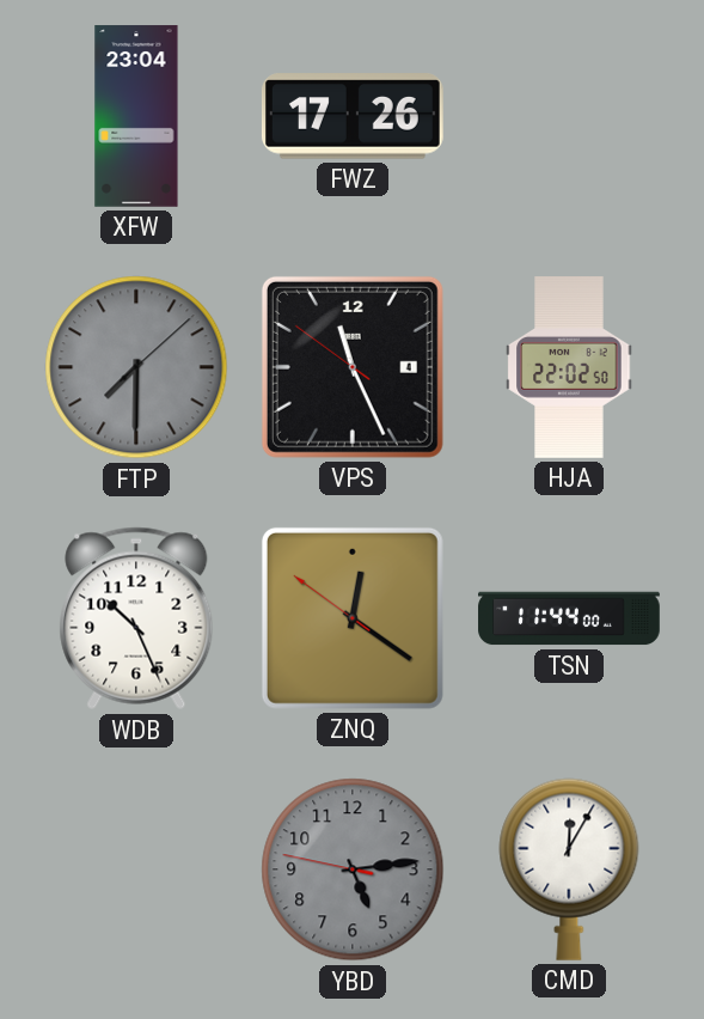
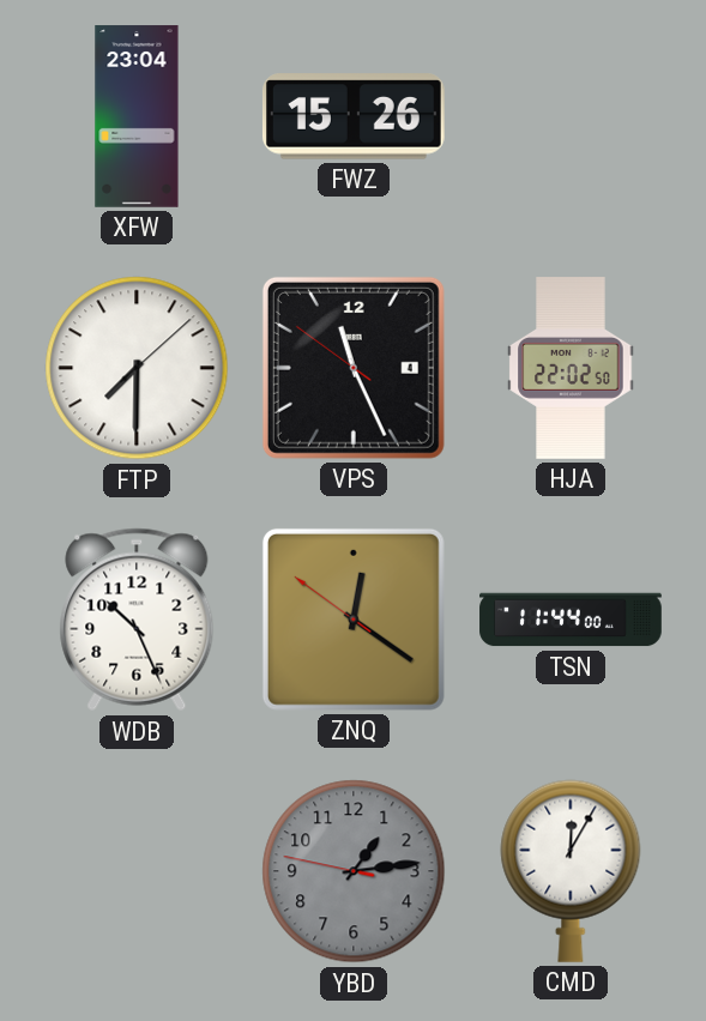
FWZ: 17:26 -> 15:26 (354, 116)
FTP dial: grey -> white (137, 368)
YBD: 5:13 -> 1:13 (354, 871)
